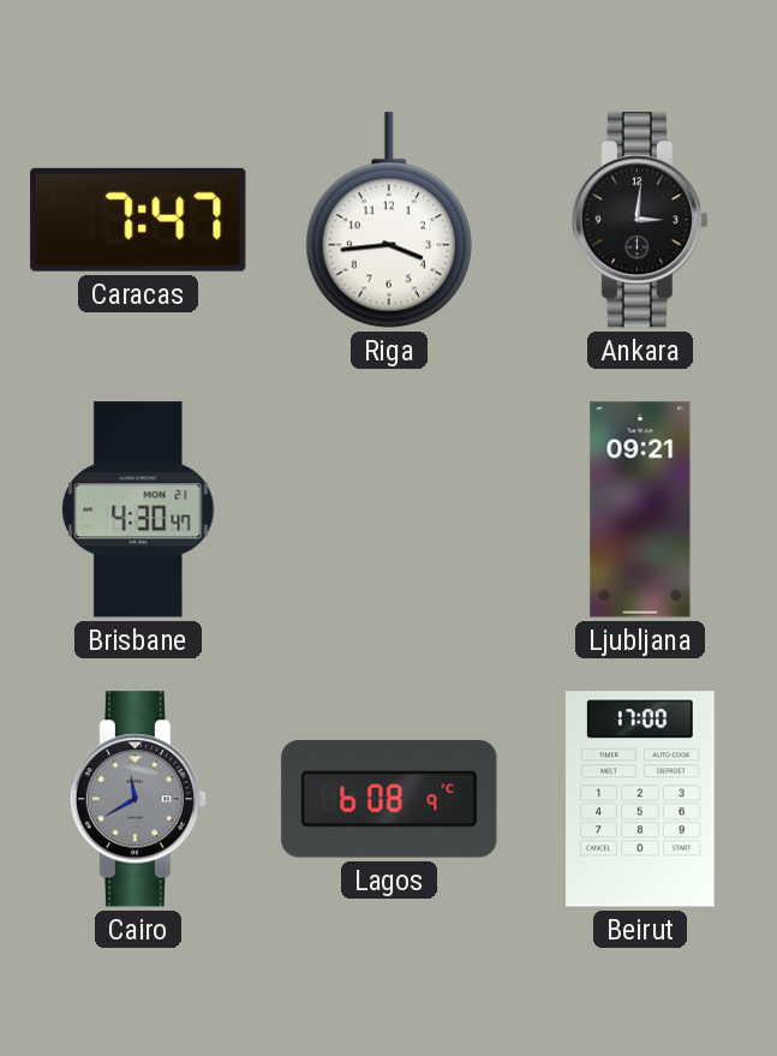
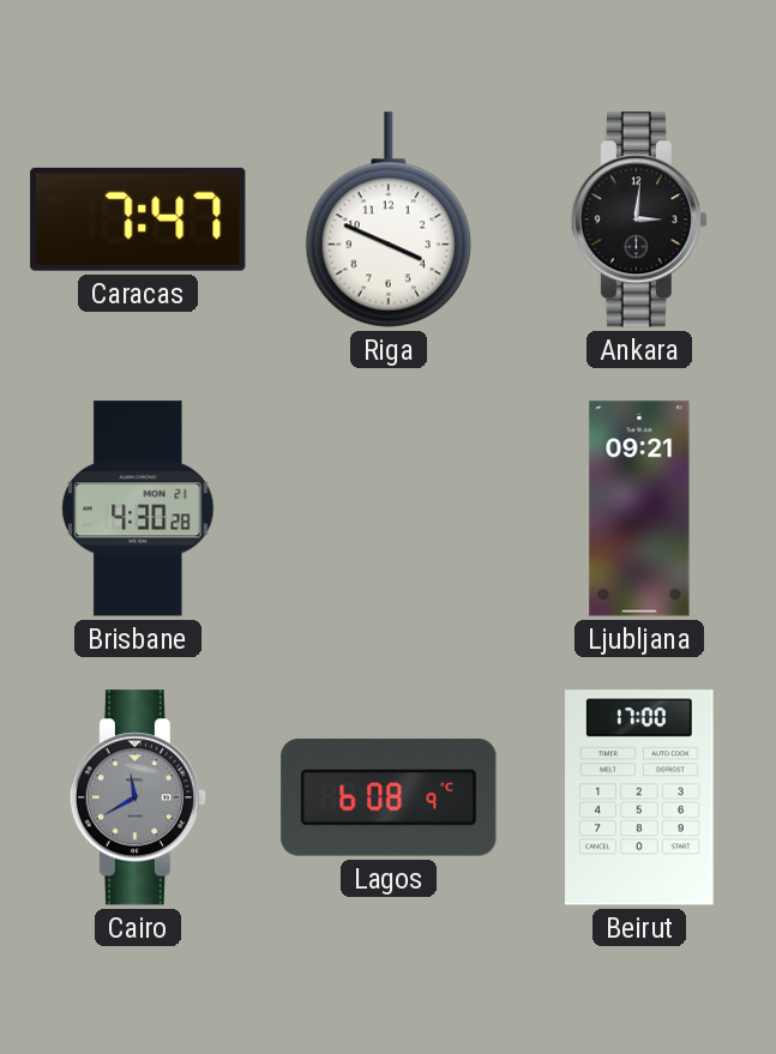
Riga: 3:44 -> 3:49 (387, 219)
Brisbane: 4:30:47 -> 4:30:28 (138, 508)
